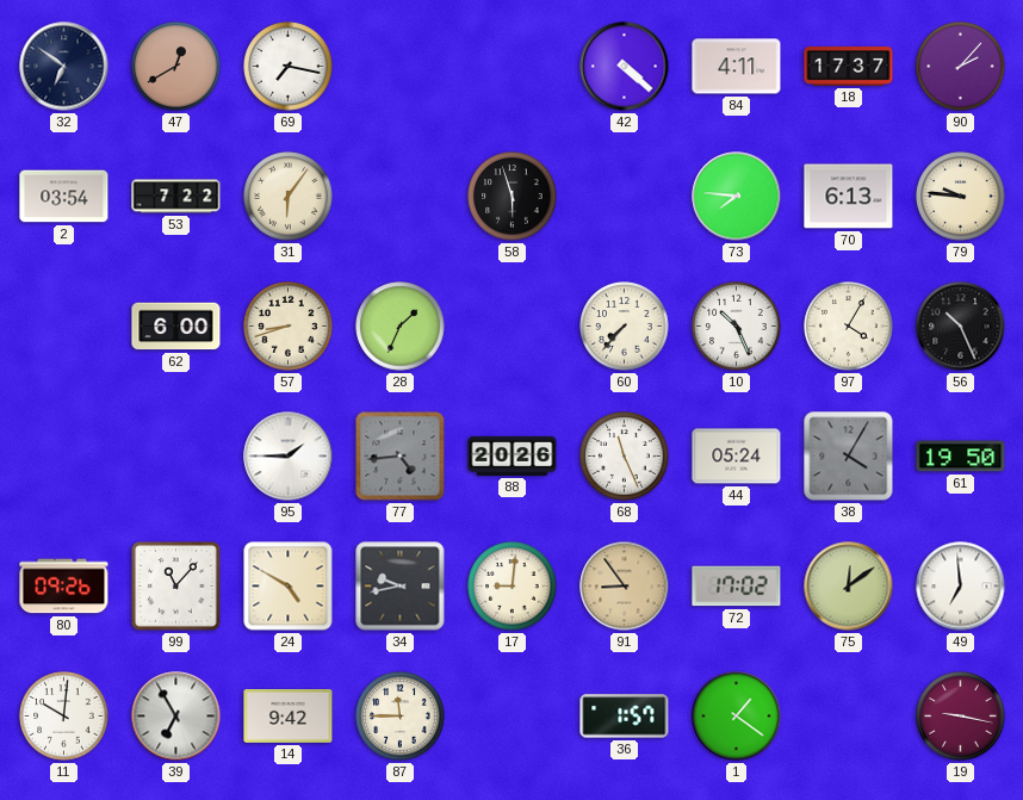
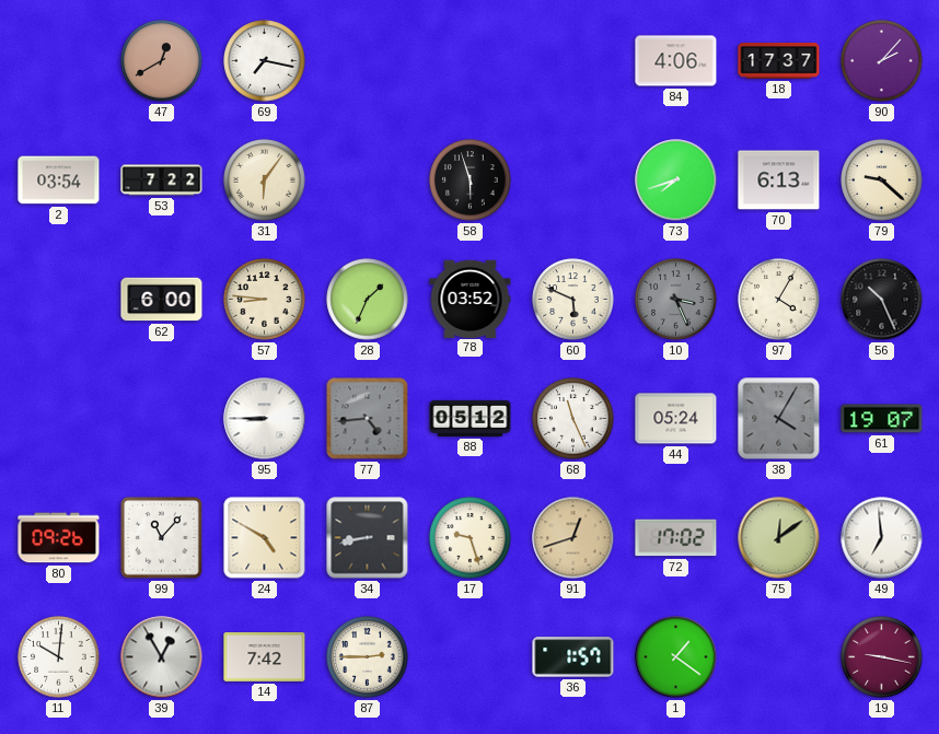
32: 6:51 -> none (64, 67)
42: 4:22 -> none (625, 67)
84: 4:11 -> 4:06 (676, 61)
73: 7:46 -> 7:42 (676, 180)
79: 9:46 -> 9:22 (882, 180)
57: 8:42 -> 8:46 (265, 300)
78: none -> 03:52 (471, 299)
60: 7:37 -> 5:49 (573, 300)
10: 10:26 -> 3:26 (676, 300)
10 dial: white -> grey (676, 300)
95: 1:45 -> 8:45 (265, 419)
88: 20:26 -> 05:12 (471, 418)
61: 19:50 -> 19:07 (882, 419)
34: 9:43 -> 8:43 (368, 538)
17: 9:01 -> 9:27 (471, 538)
91: 8:54 -> 12:42 (573, 538)
39: 6:55 -> 12:55 (162, 657)
14: 9:42 -> 7:42 (265, 657)
87: 11:45 -> 2:45 (368, 657)
